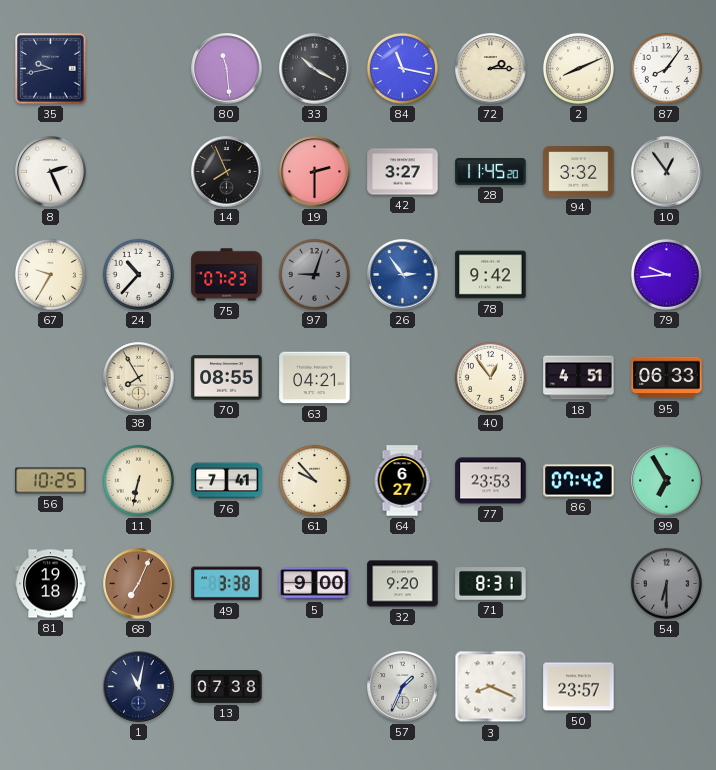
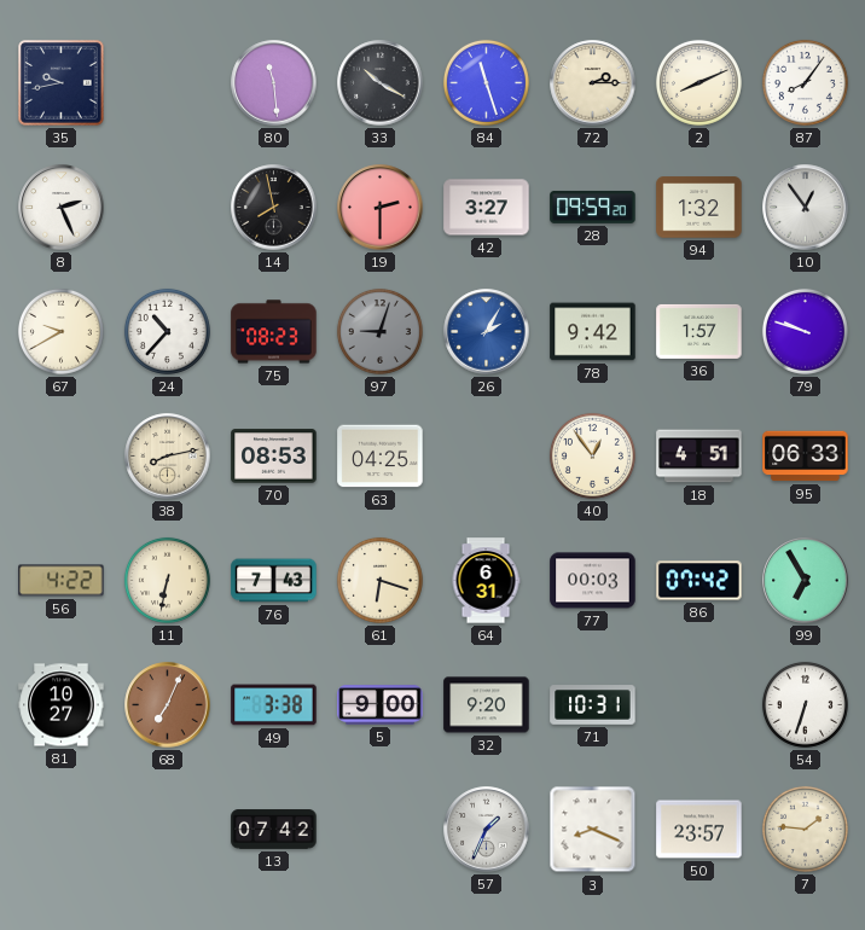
84: 11:17 -> 11:27 (486, 82)
14: 7:56 -> 7:58 (274, 208)
28: 11:45 -> 09:59 (593, 207)
94: 3:32 -> 1:32 (699, 208)
67: 9:35 -> 9:40 (60, 331)
75: 07:23 -> 08:23 (274, 332)
26: 2:54 -> 2:05 (487, 332)
36: none -> 1:57 (699, 331)
79: 9:44 -> 9:48 (805, 331)
38: 7:55 -> 8:13 (168, 457)
70: 08:55 -> 08:53 (274, 457)
63: 04:21 -> 04:25 (381, 457)
56: 10:25 -> 4:22 (62, 581)
76: 7:41 -> 7:43 (274, 581)
61: 9:53 -> 6:18 (379, 580)
64: 6:27 -> 6:31 (486, 581)
77: 23:53 -> 00:03 (593, 581)
81: 19:18 -> 10:27 (62, 705)
71: 8:31 -> 10:31 (593, 705)
54: 6:30 -> 6:33 (805, 704)
54 dial: grey -> white (805, 704)
1: 11:02 -> none (139, 687)
13: 07:38 -> 07:42 (274, 830)
7: none -> 1:46 (805, 829)
